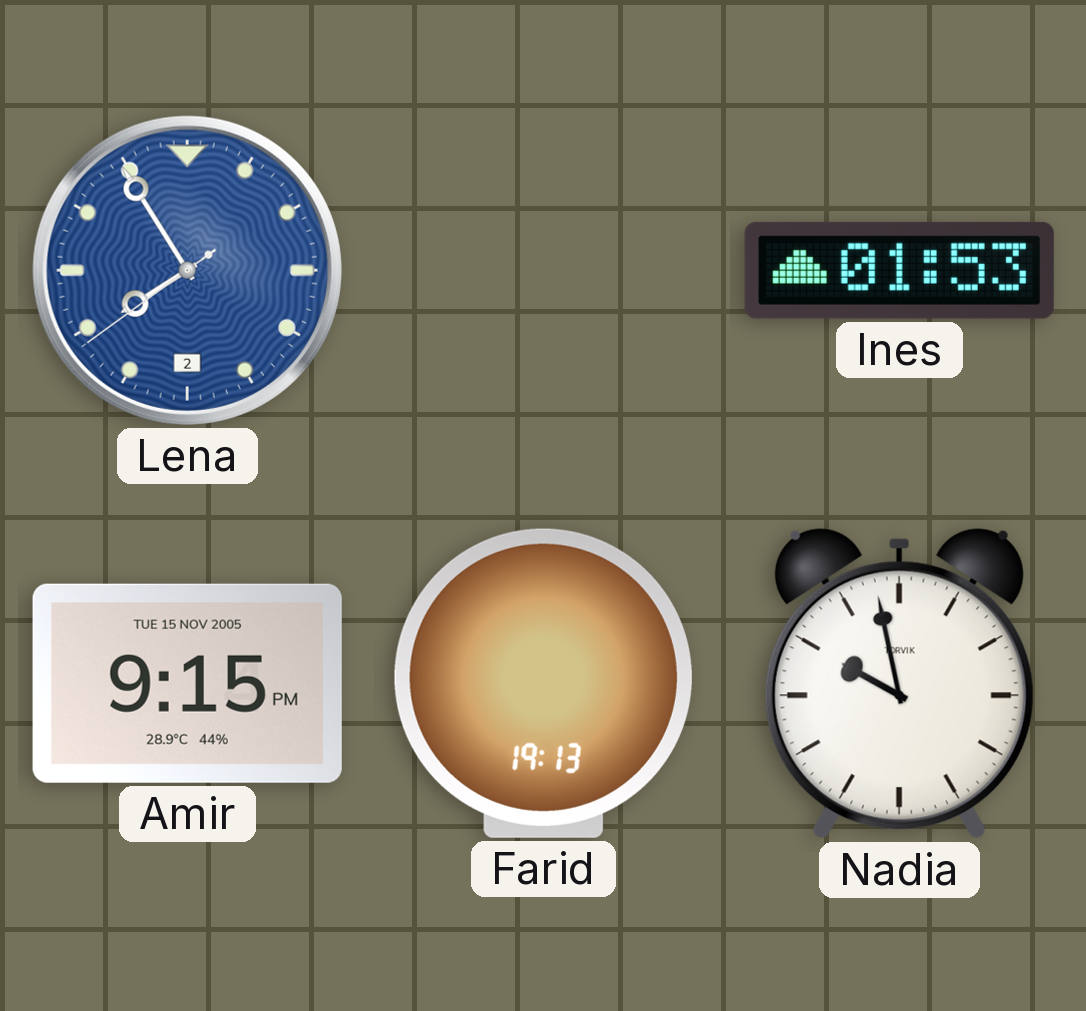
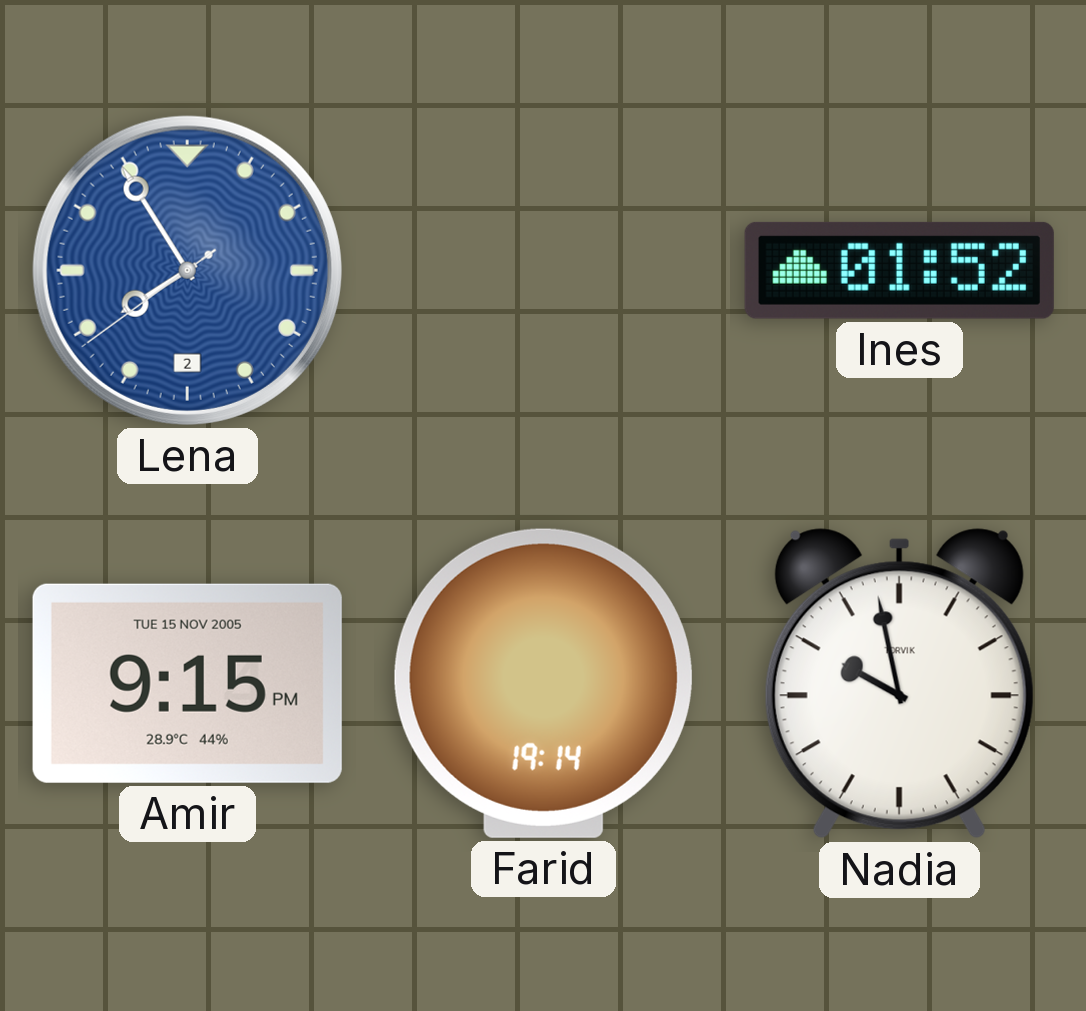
Ines: 01:53 -> 01:52 (899, 270)
Farid: 19:13 -> 19:14 (543, 683)
